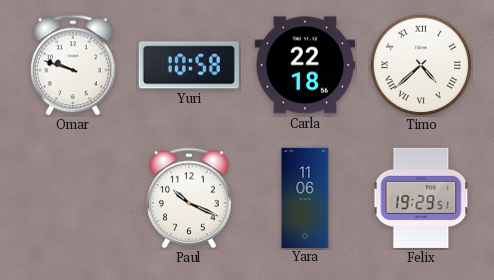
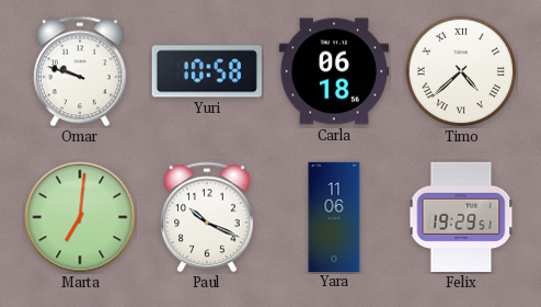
Carla: 22:18 -> 06:18 (334, 71)
Marta: none -> 7:01 (80, 217)
